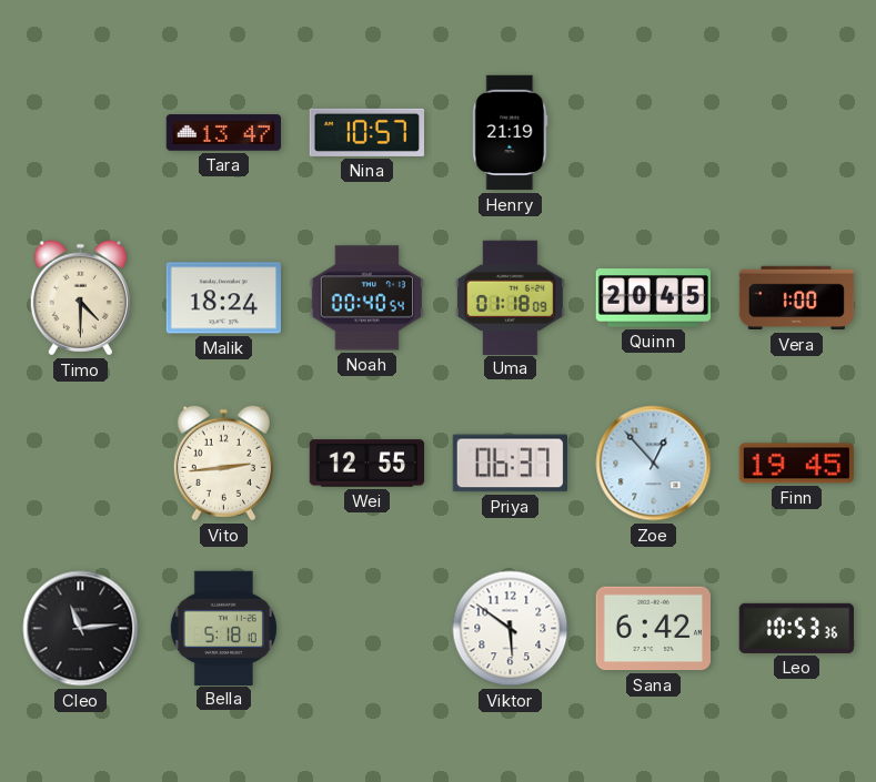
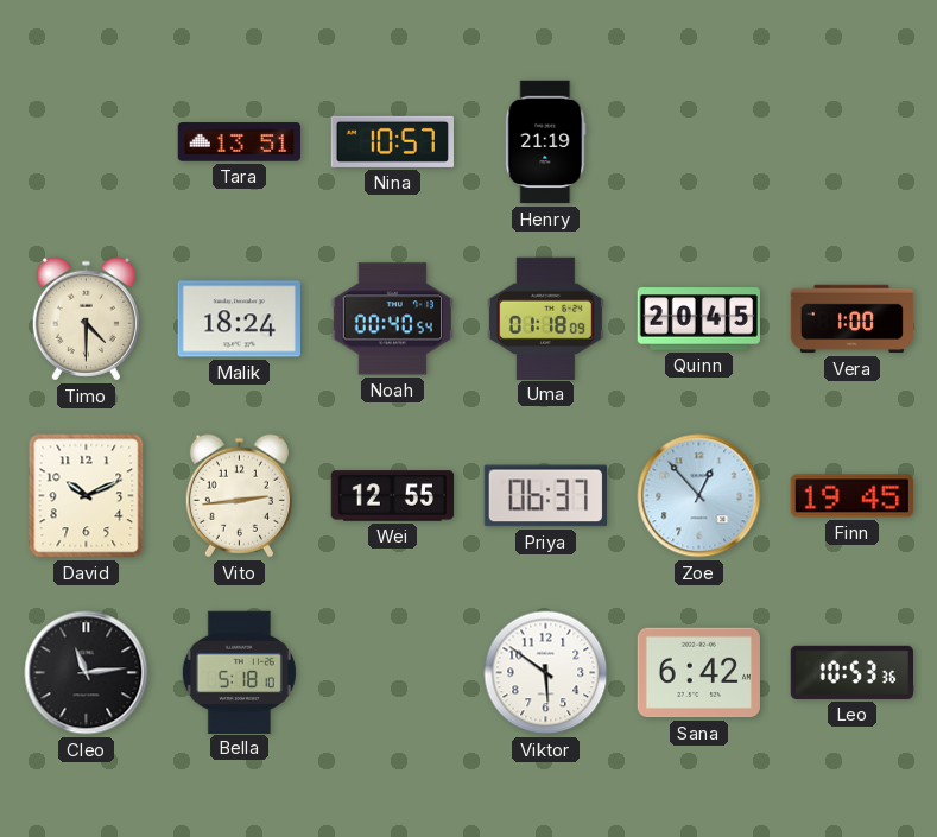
Tara: 13:47 -> 13:51 (239, 142)
David: none -> 10:11 (87, 496)
